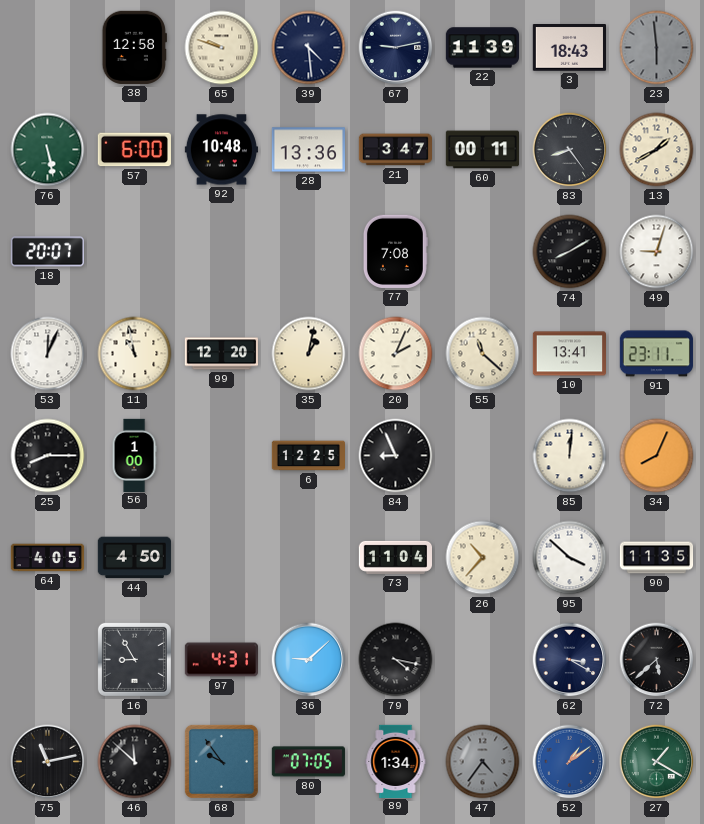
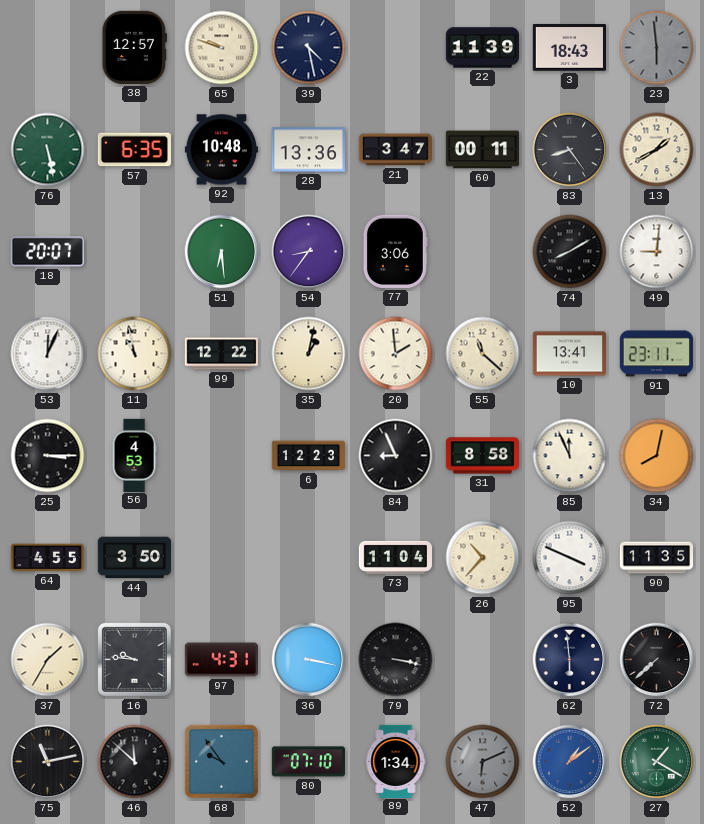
38: 12:58 -> 12:57 (134, 47)
39: 4:29 -> 4:28 (309, 48)
67: 9:13 -> none (396, 48)
57: 6:00 -> 6:35 (134, 150)
51: none -> 6:29 (222, 252)
54: none -> 8:36 (309, 252)
77: 7:08 -> 3:06 (395, 251)
49: 9:03 -> 9:01 (657, 252)
99: 12:20 -> 12:22 (221, 354)
20: 2:04 -> 1:59 (396, 354)
25: 8:15 -> 3:15 (48, 456)
56: 1:00 -> 4:53 (134, 455)
6: 12:25 -> 12:23 (308, 456)
31: none -> 8:58 (482, 456)
85: 12:01 -> 11:56 (570, 456)
34: 8:04 -> 8:02 (657, 456)
64: 4:05 -> 4:55 (48, 558)
44: 4:50 -> 3:50 (134, 558)
95: 3:52 -> 3:49 (570, 558)
37: none -> 1:35 (48, 660)
16: 8:55 -> 9:46 (134, 659)
36: 9:08 -> 3:17 (309, 660)
79: 4:17 -> 3:17 (396, 660)
62: 3:20 -> 5:59 (570, 660)
72: 5:38 -> 7:38 (657, 660)
80: 07:05 -> 07:10 (308, 762)
47: 4:36 -> 6:11 (483, 762)
